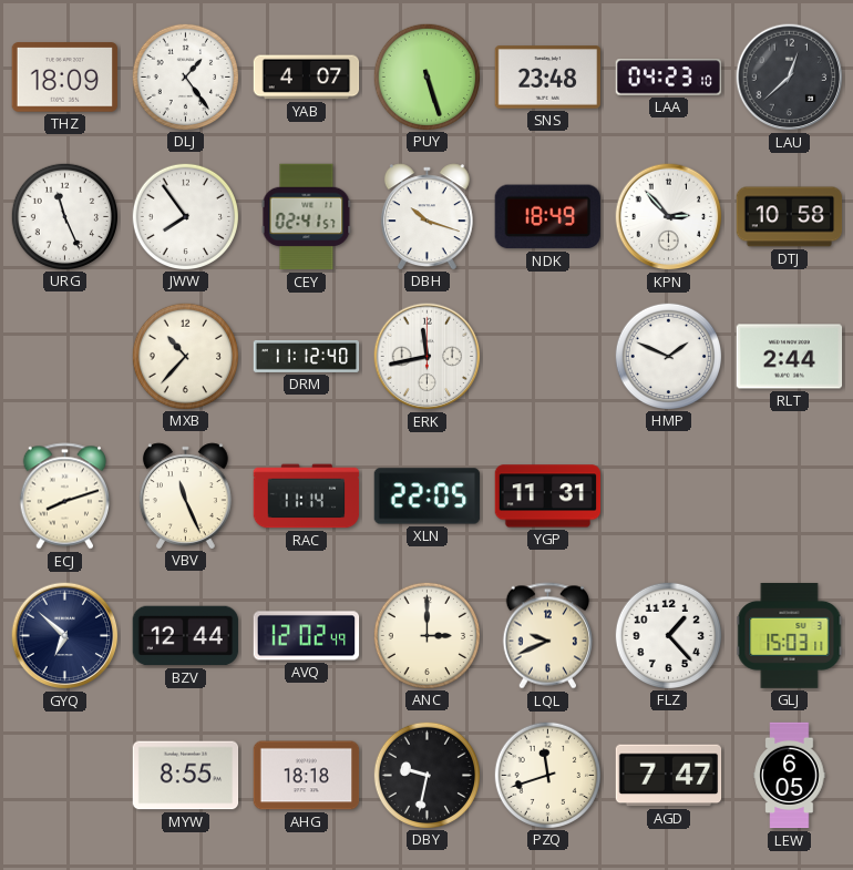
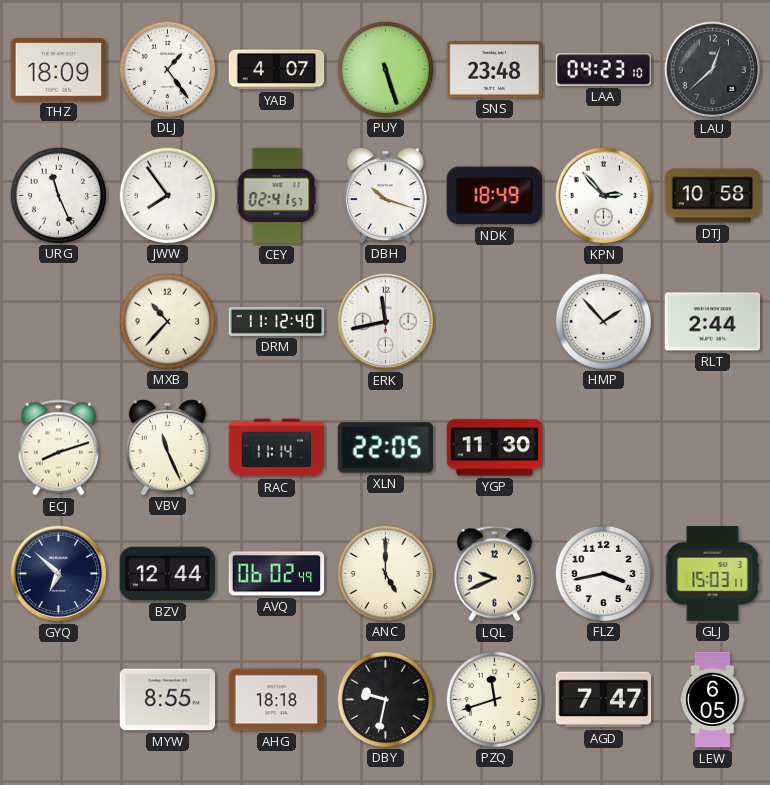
HMP: 1:49 -> 1:53 (603, 321)
YGP: 11:31 -> 11:30 (495, 448)
AVQ: 12:02 -> 06:02 (277, 574)
ANC: 3:00 -> 5:00 (385, 573)
FLZ: 1:23 -> 3:43 (603, 573)
